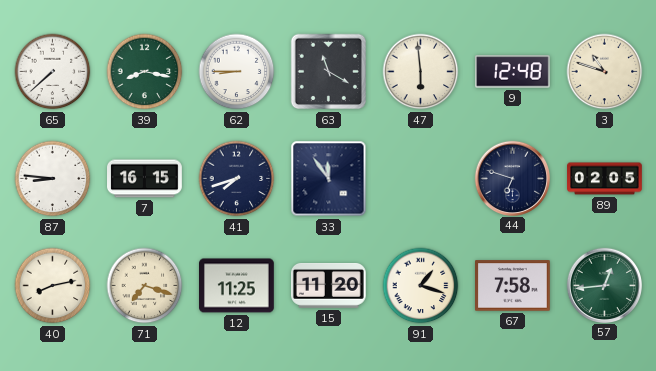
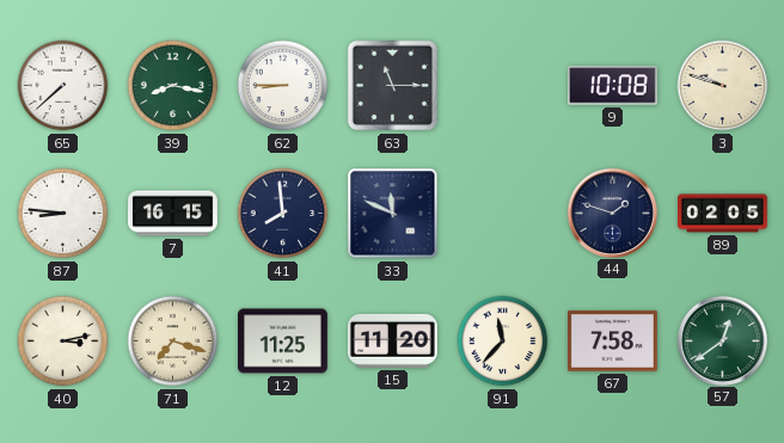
63: 11:20 -> 11:15 (393, 86)
47: 5:59 -> none (421, 72)
9: 12:48 -> 10:08 (613, 86)
3: 10:48 -> 9:48 (723, 86)
41: 7:42 -> 7:59 (283, 214)
33: 11:54 -> 11:49 (393, 214)
44: 6:48 -> 1:48 (612, 213)
40: 8:13 -> 3:13 (63, 342)
91: 1:18 -> 11:37 (503, 342)
57: 12:44 -> 12:39 (722, 340)
